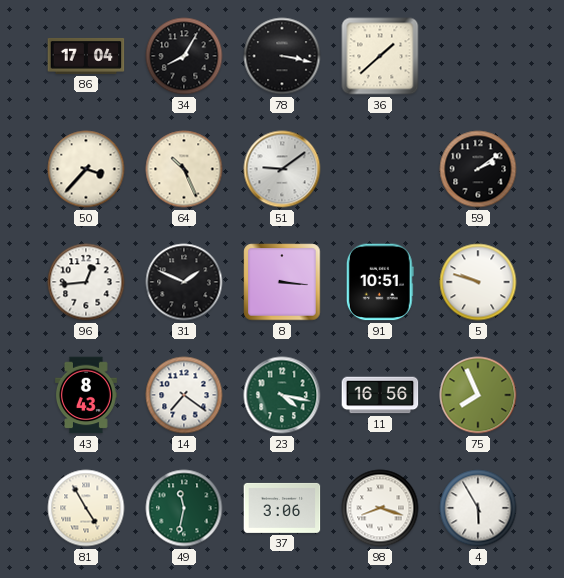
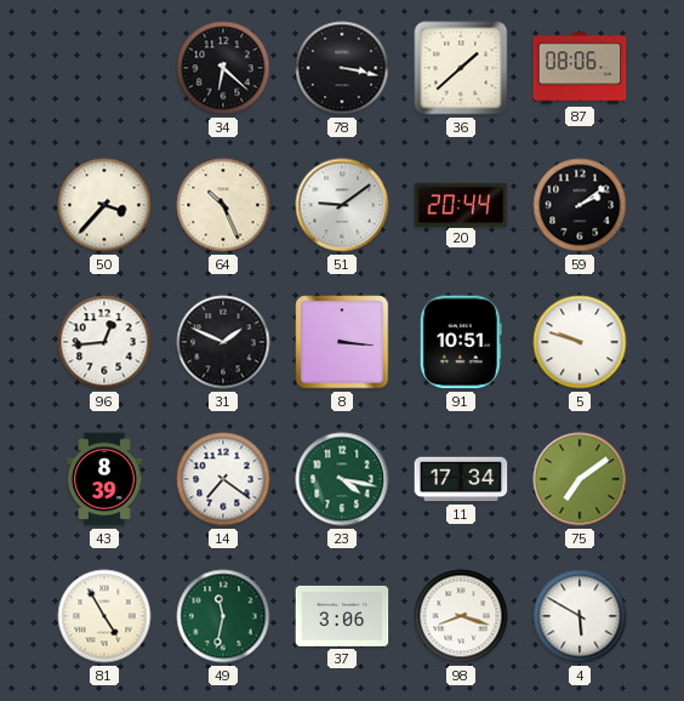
86: 17:04 -> none (86, 56)
34: 8:05 -> 6:22 (223, 68)
87: none -> 08:06 (580, 68)
20: none -> 20:44 (461, 204)
43: 8:43 -> 8:39 (106, 479)
11: 16:56 -> 17:34 (461, 479)
75: 7:56 -> 7:09 (580, 479)
4: 5:55 -> 5:50 (580, 616)
